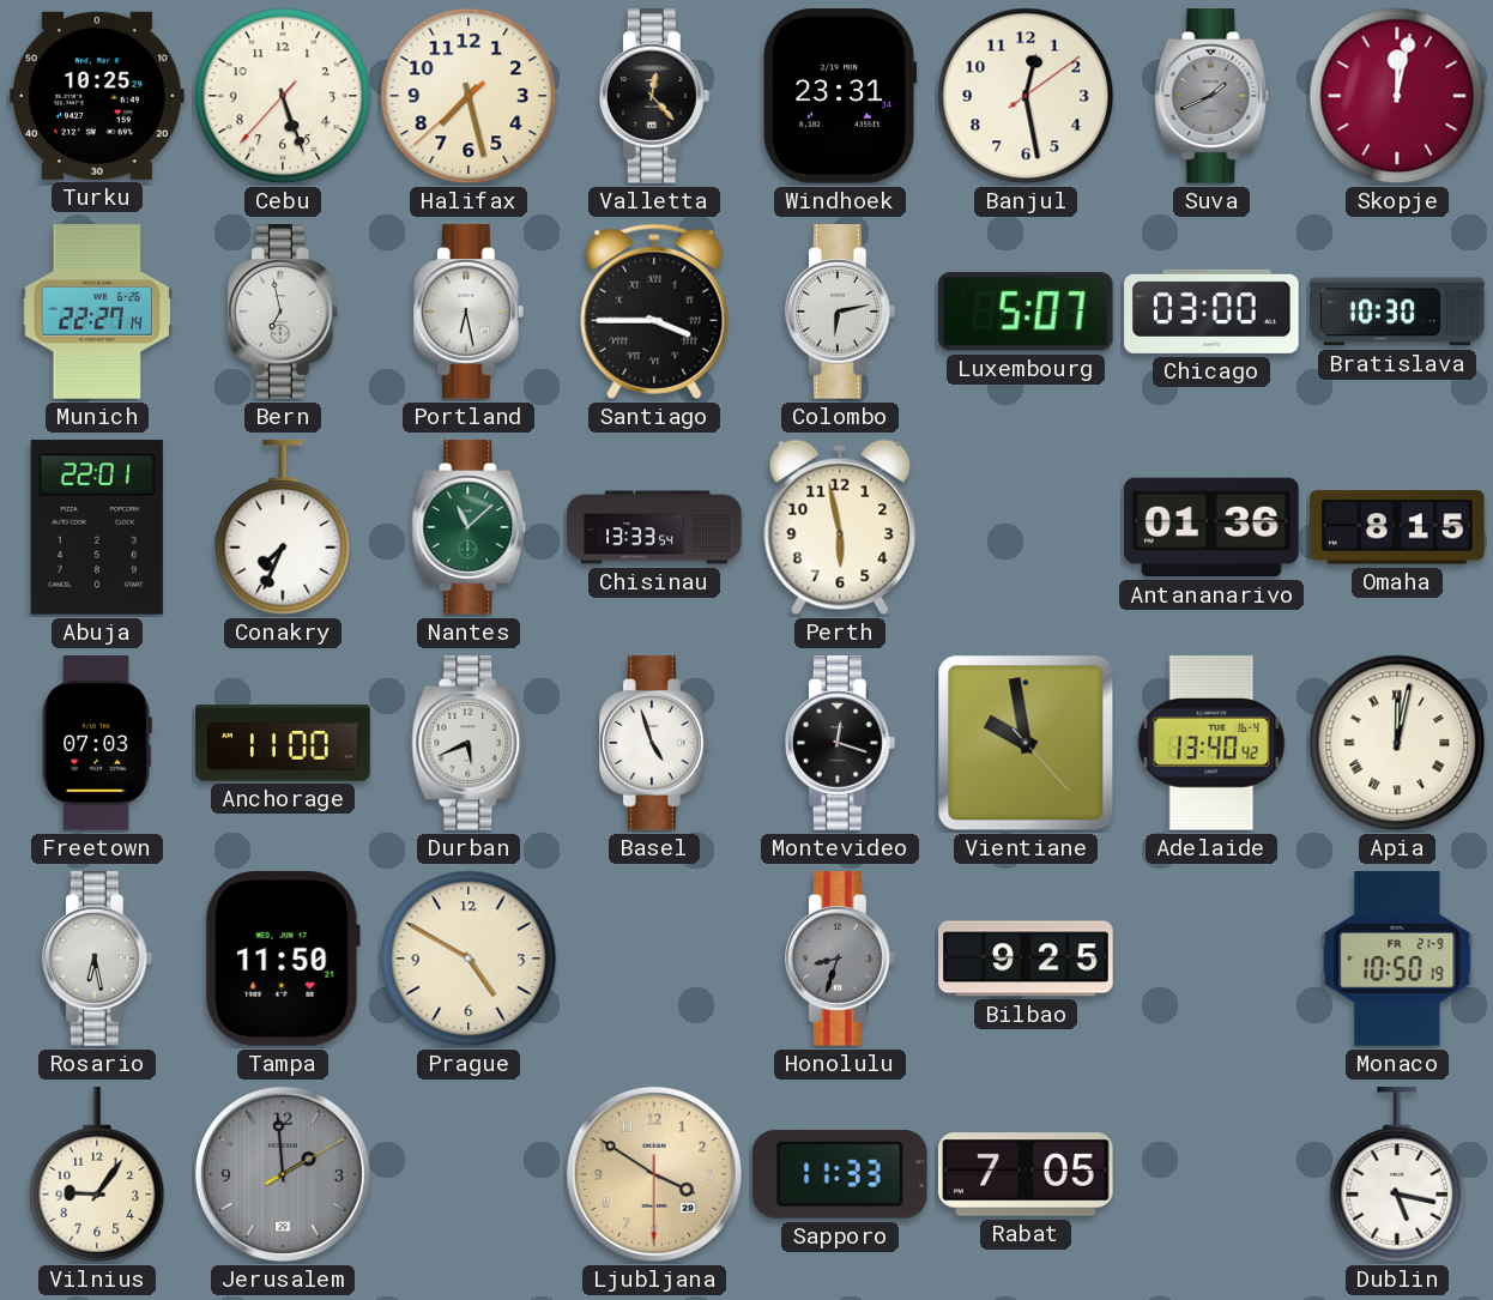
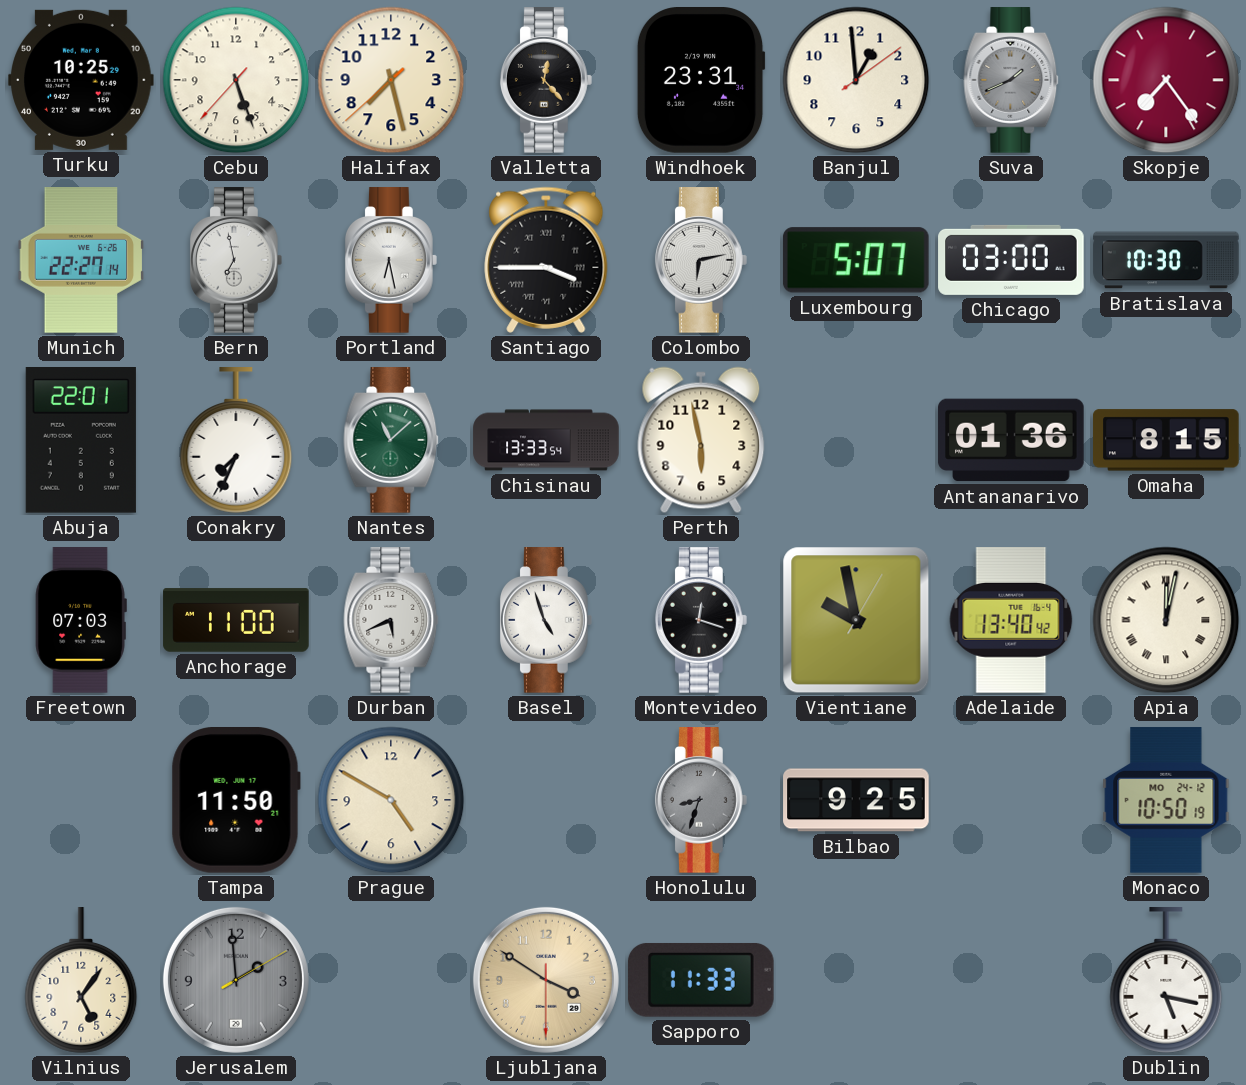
Banjul: 12:28 -> 12:59 (856, 80)
Skopje: 12:02 -> 7:24 (1166, 80)
Vientiane: 9:58:23 -> 9:58:05 (856, 620)
Rosario: 6:28 -> none (97, 959)
Monaco date: FR 21-9 -> MO 24-12 (1166, 800)
Vilnius: 9:06 -> 5:06 (81, 980)
Rabat: 7:05 -> none (1027, 1174)
